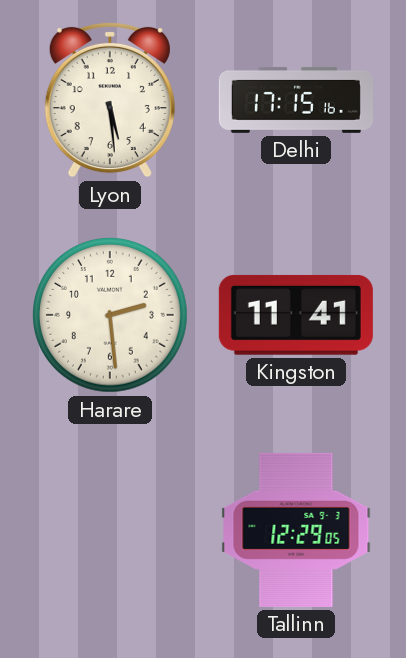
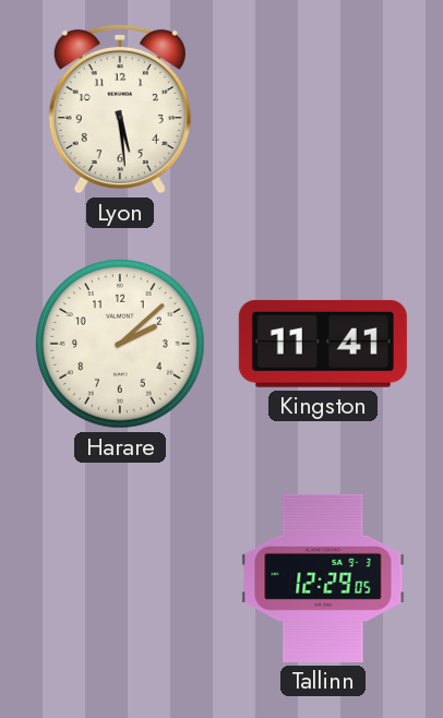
Delhi: 17:15 -> none (296, 100)
Harare: 2:29 -> 2:08 (121, 345)
